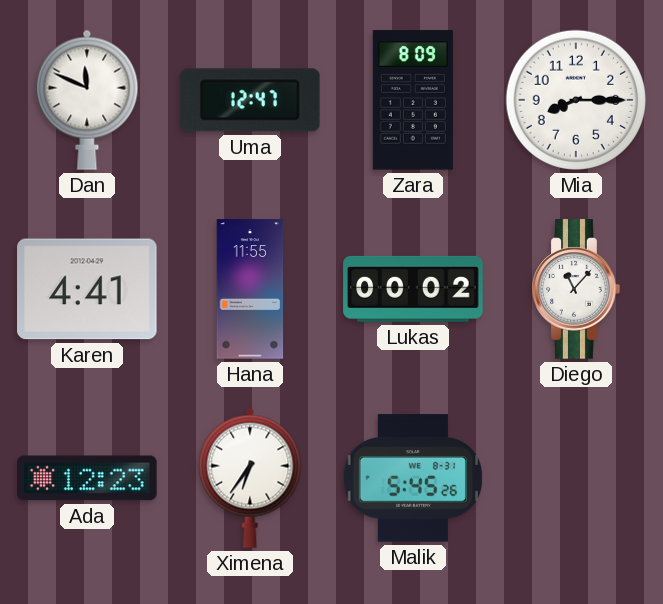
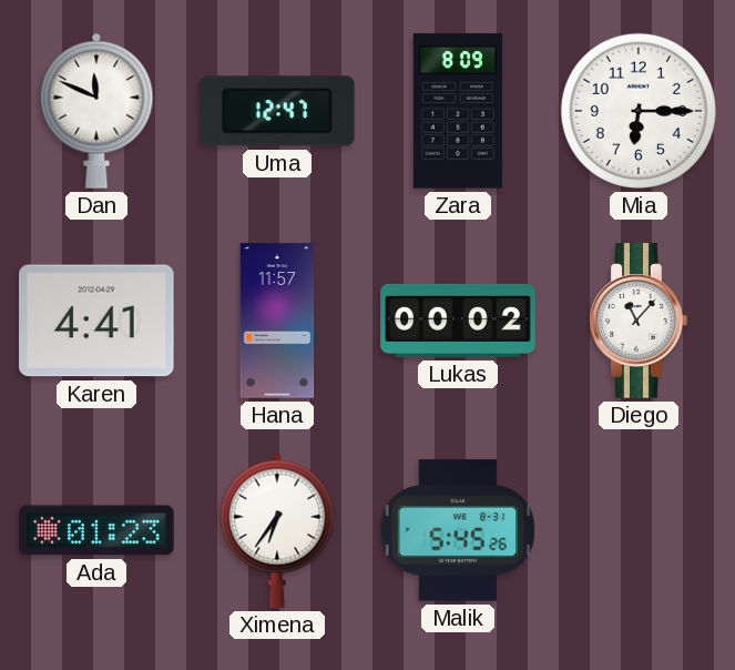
Mia: 8:15 -> 6:15 (639, 111)
Hana: 11:55 -> 11:57 (277, 321)
Ada: 12:23 -> 01:23 (96, 530)
